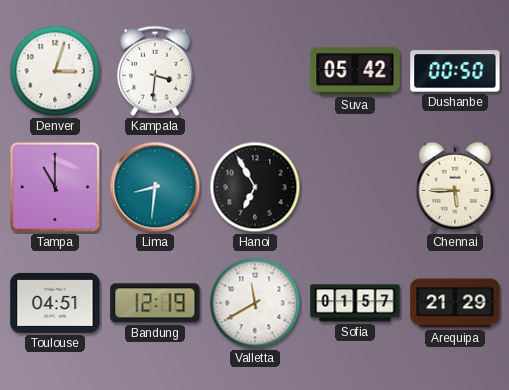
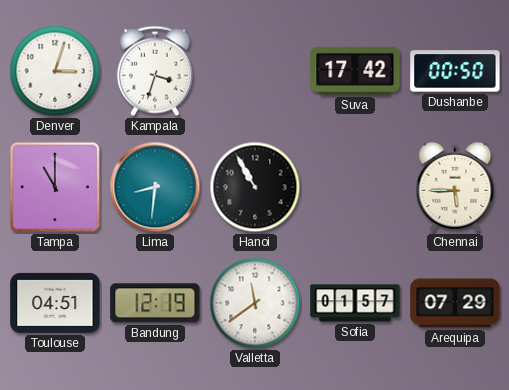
Kampala: 3:31 -> 3:33 (155, 71)
Suva: 05:42 -> 17:42 (355, 71)
Hanoi: 6:55 -> 10:55 (255, 187)
Valletta: 11:40 -> 11:39 (255, 303)
Arequipa: 21:29 -> 07:29 (455, 303)
